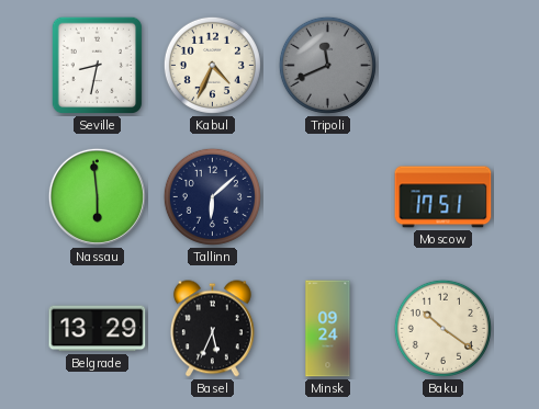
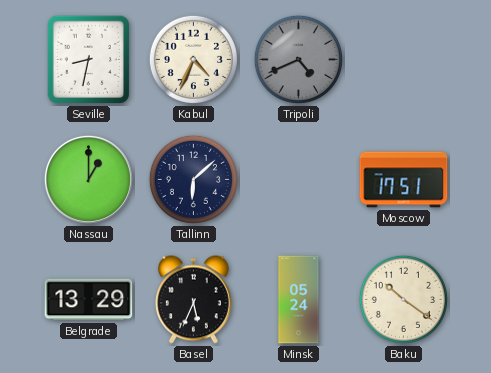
Tripoli: 11:41 -> 4:41 (298, 59)
Nassau: 5:59 -> 1:00 (88, 179)
Minsk: 09:24 -> 05:24 (299, 300)
